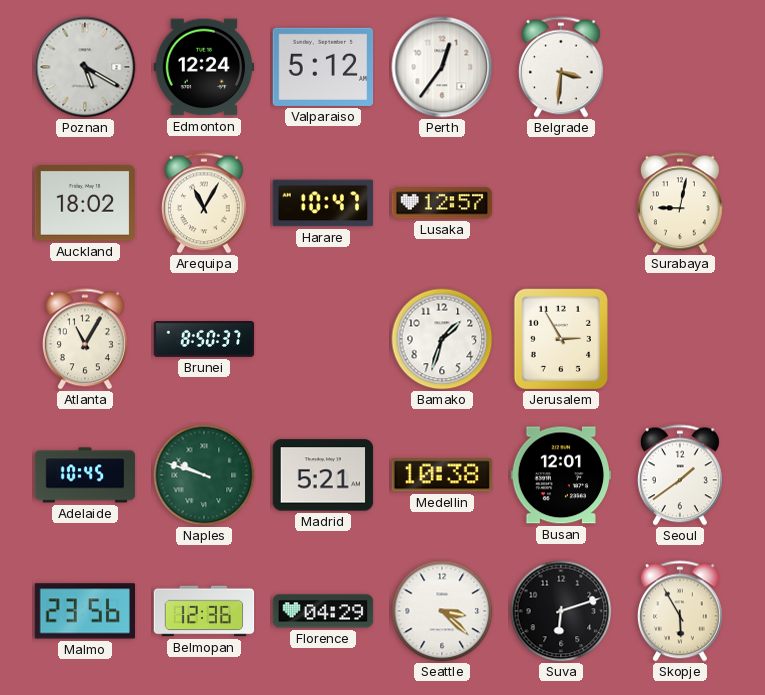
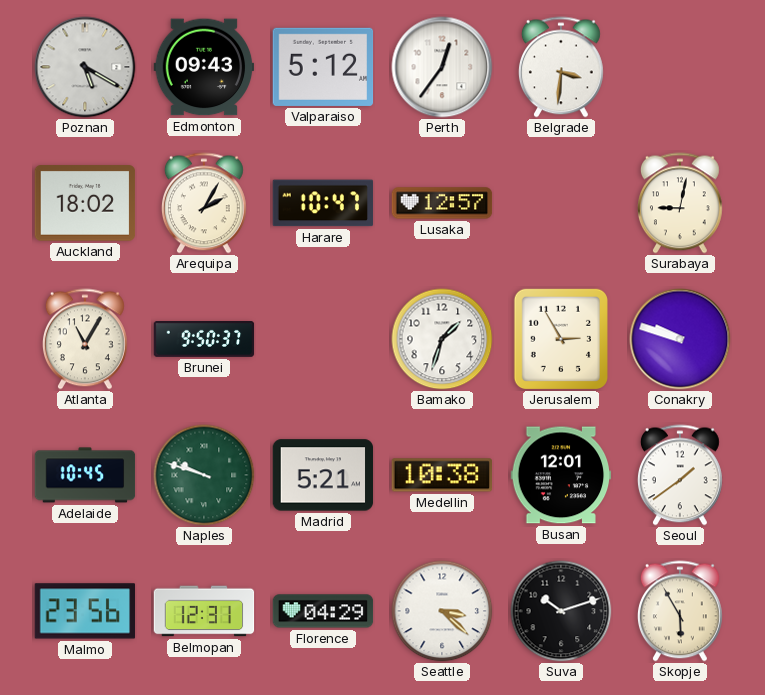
Edmonton: 12:24 -> 09:43 (204, 67)
Arequipa: 11:05 -> 2:05 (204, 203)
Brunei: 8:50 -> 9:50 (204, 340)
Conakry: none -> 9:48 (680, 339)
Belmopan: 12:36 -> 12:31 (204, 611)
Suva: 6:12 -> 10:12 (561, 611)
